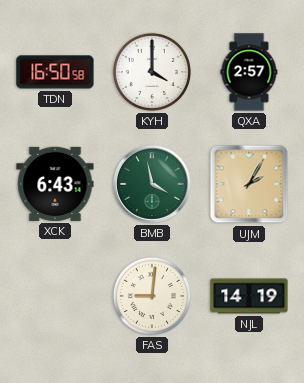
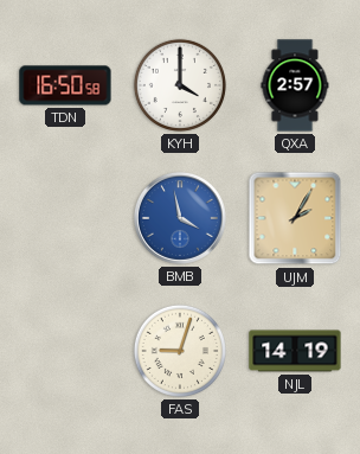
XCK: 6:43 -> none (55, 184)
BMB dial: green -> blue (180, 218)
FAS: 9:01 -> 9:03 (180, 351)
